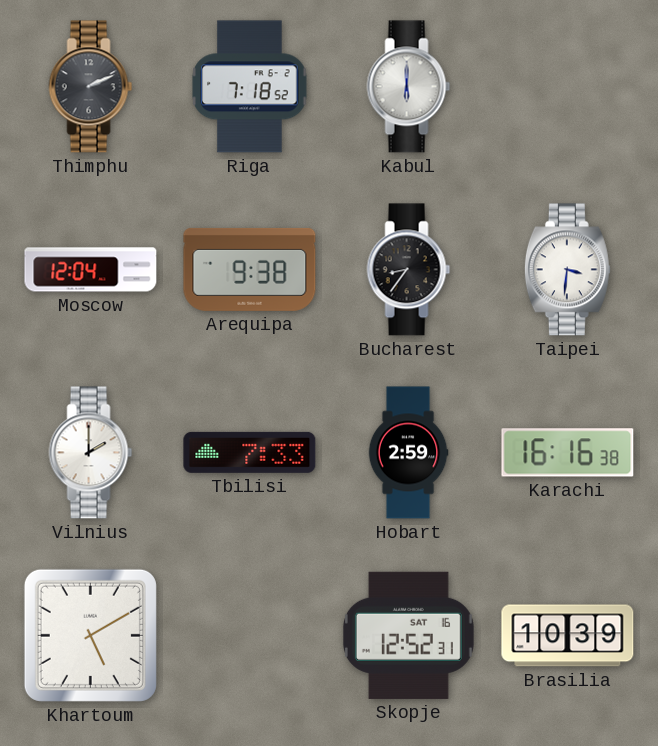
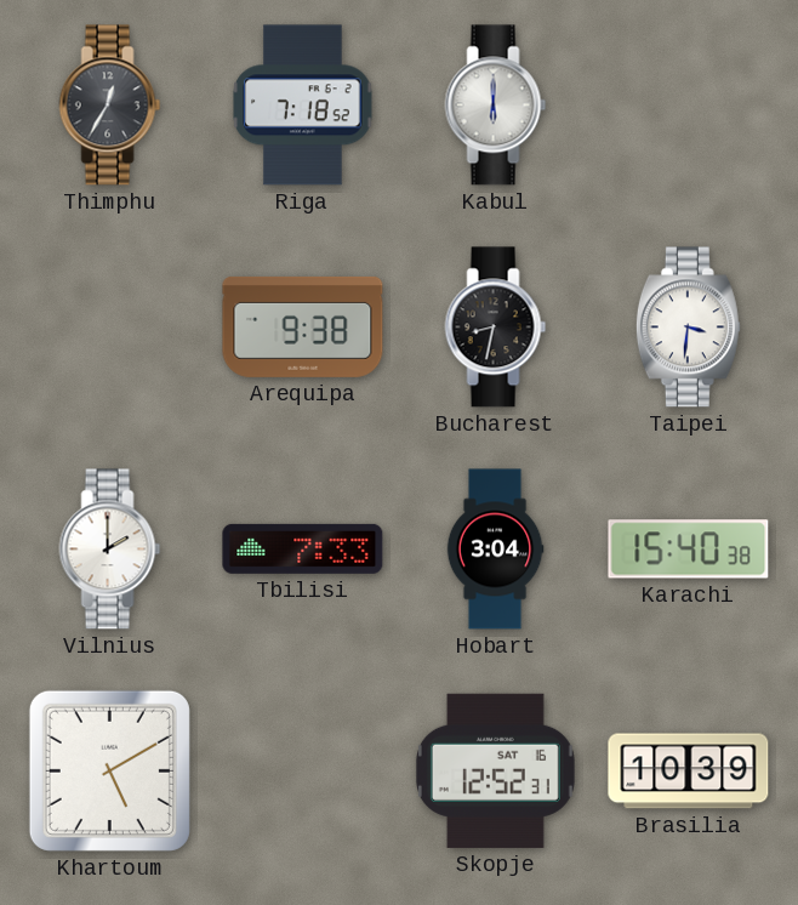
Thimphu: 2:11 -> 12:35 (110, 106)
Moscow: 12:04 -> none (91, 270)
Bucharest: 8:36 -> 8:32 (496, 328)
Hobart: 2:59 -> 3:04 (495, 550)
Karachi: 16:16 -> 15:40 (689, 550)
